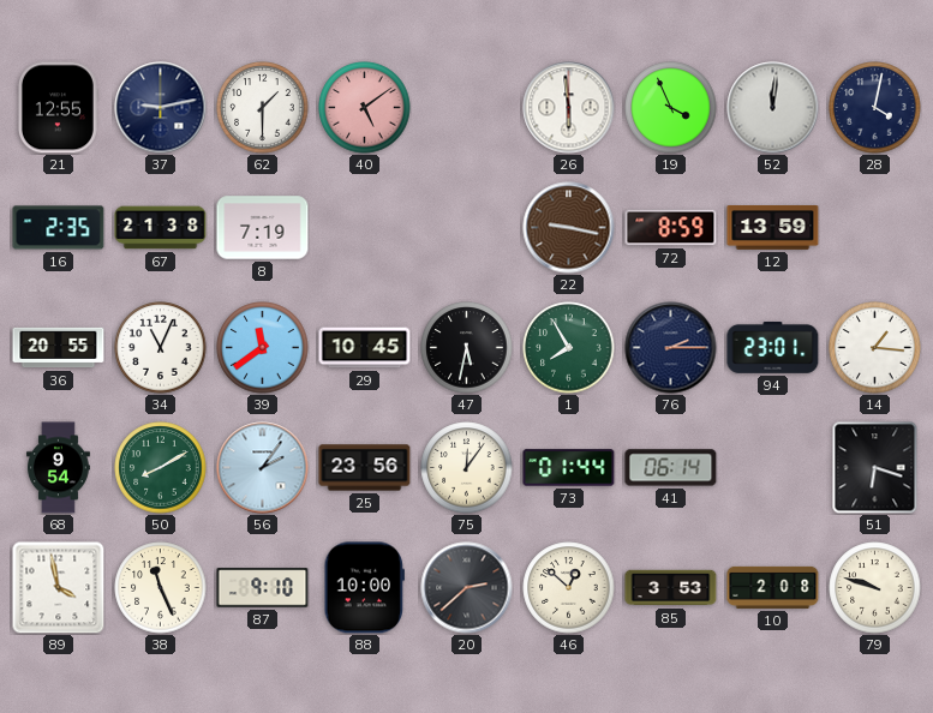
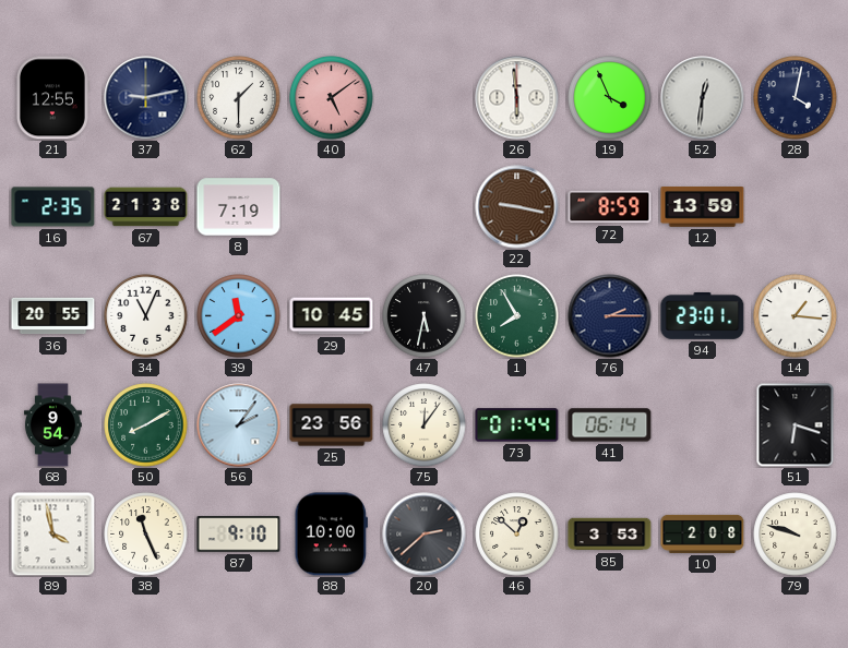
52: 12:01 -> 12:31 (703, 98)
